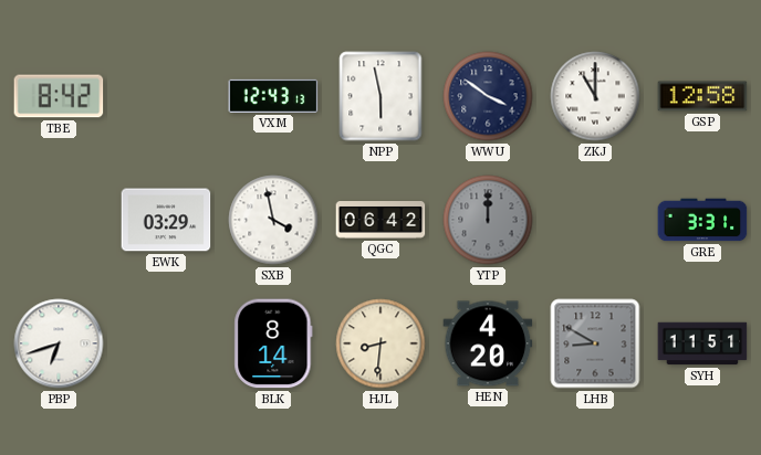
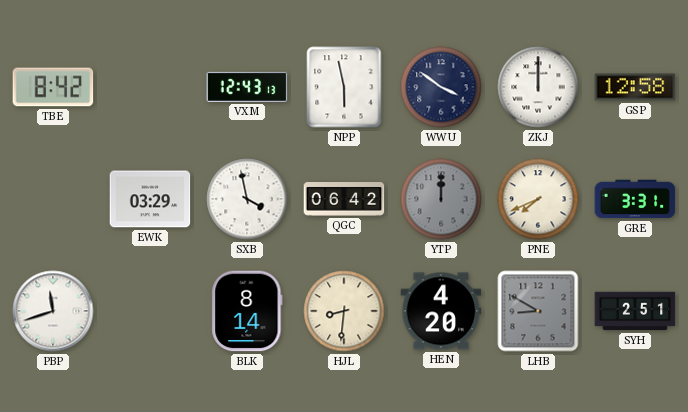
ZKJ: 11:00 -> 12:00 (538, 87)
PNE: none -> 7:41 (538, 199)
PBP: 6:42 -> 11:42 (53, 311)
SYH: 11:51 -> 2:51 (635, 311)
